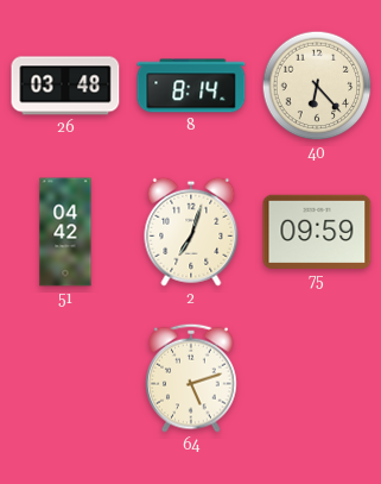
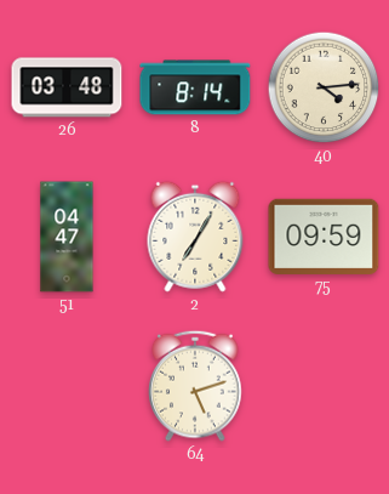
40: 6:23 -> 4:14 (324, 87)
51: 04:42 -> 04:47 (67, 237)
2: 7:03 -> 7:05 (195, 237)
